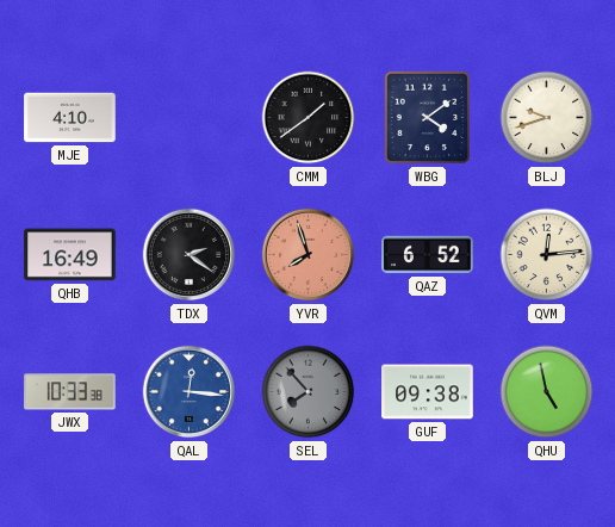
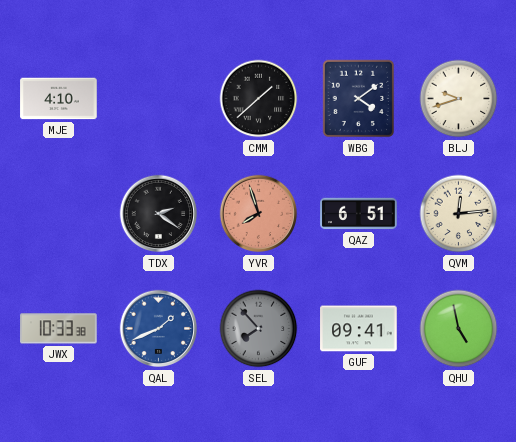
CMM: 1:39 -> 1:38 (259, 99)
QHB: 16:49 -> none (70, 255)
QAZ: 6:52 -> 6:51 (359, 214)
QAL: 12:16 -> 1:41 (159, 329)
GUF: 09:38 -> 09:41 (359, 329)
